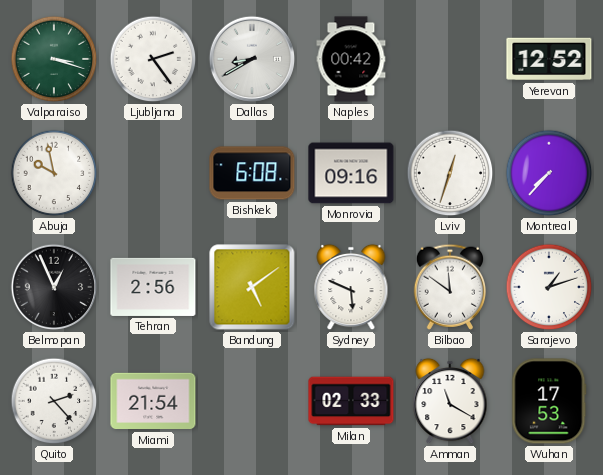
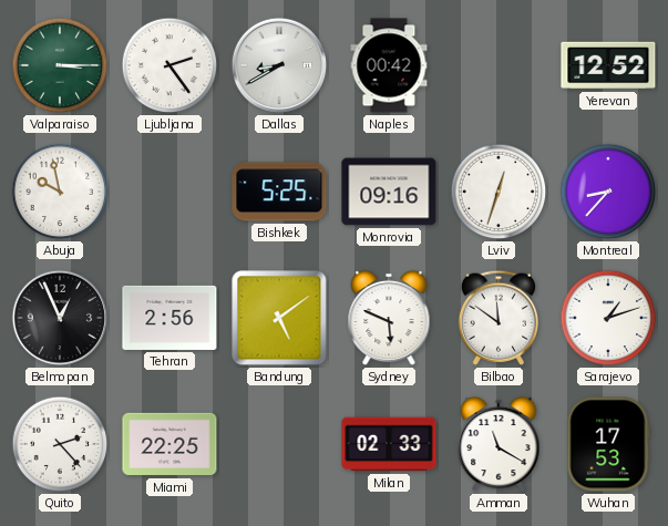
Valparaiso: 3:18 -> 3:15 (60, 65)
Bishkek: 6:08 -> 5:25 (279, 192)
Montreal: 7:37 -> 8:37 (608, 192)
Miami: 21:54 -> 22:25 (169, 444)
